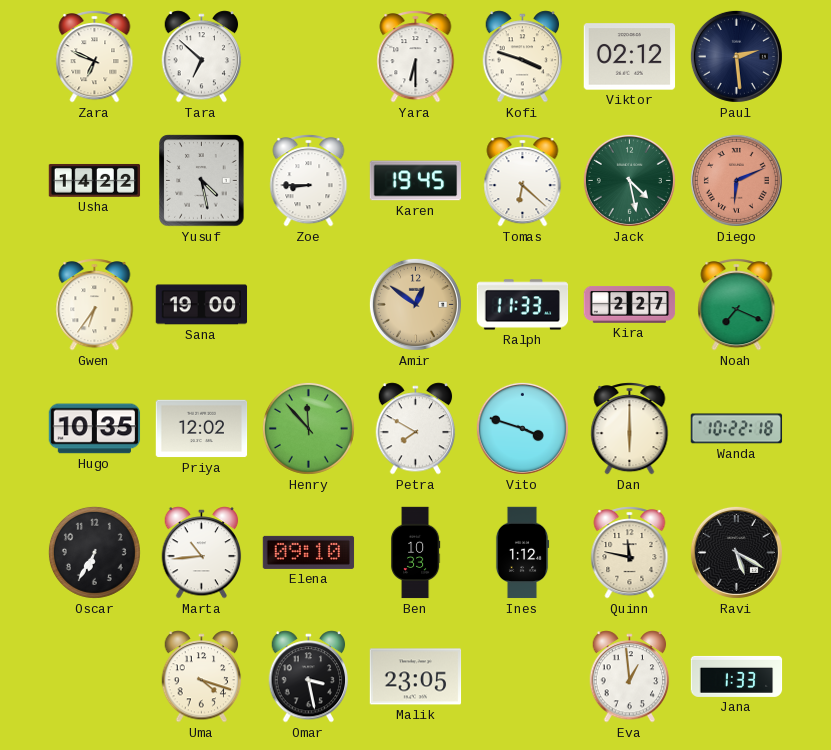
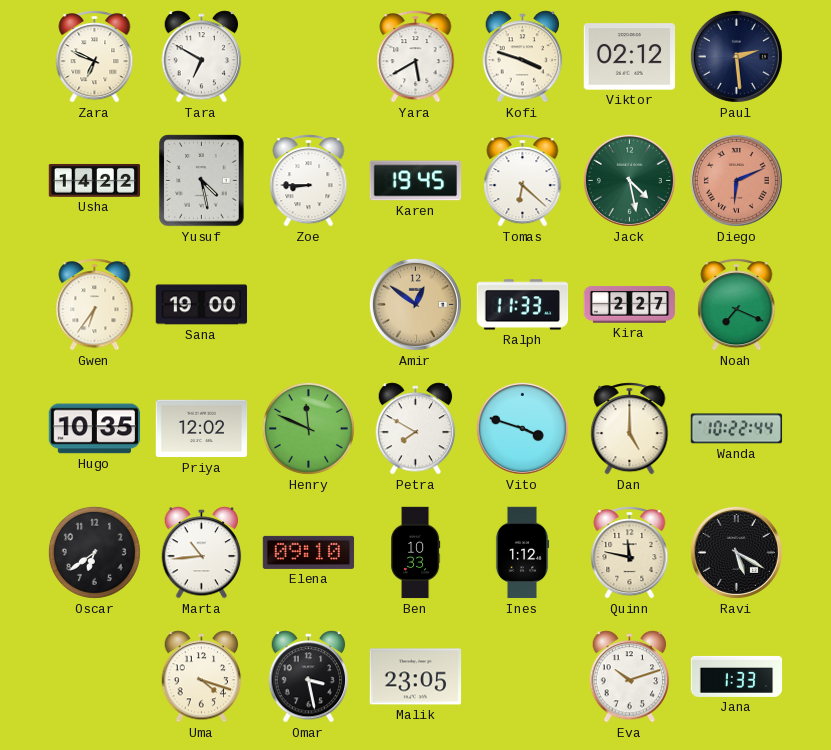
Tara: 6:52 -> 6:50 (202, 57)
Yara: 6:30 -> 5:40 (416, 57)
Henry: 11:53 -> 11:49 (308, 428)
Dan: 6:00 -> 5:00 (630, 429)
Wanda: 10:22:18 -> 10:22:44 (737, 429)
Oscar: 6:35 -> 6:39 (94, 552)
Eva: 12:59 -> 10:12 (630, 677)
